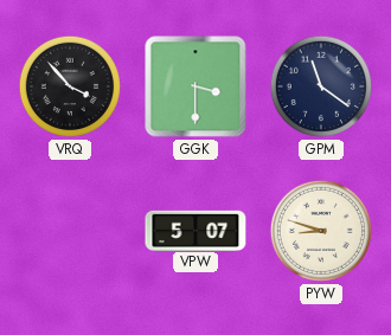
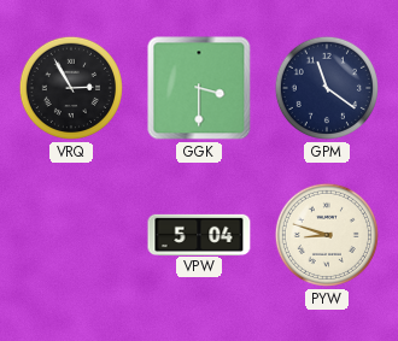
VRQ: 3:53 -> 2:55 (71, 88)
VPW: 5:07 -> 5:04 (199, 234)
